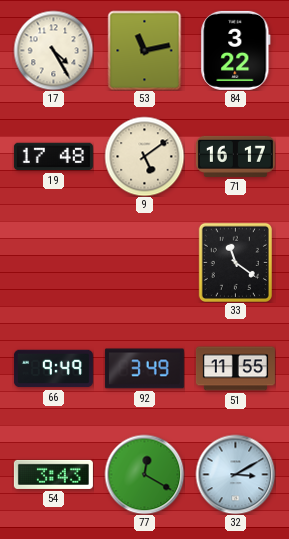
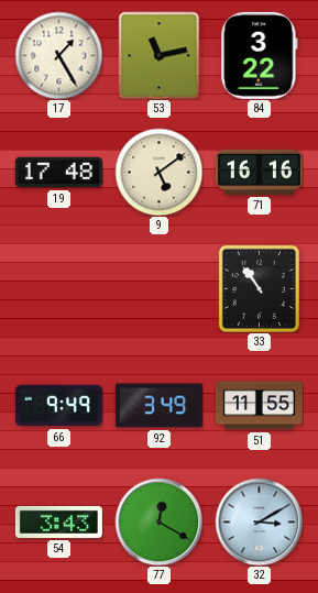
17: 4:25 -> 1:25 (58, 55)
71: 16:17 -> 16:16 (259, 172)
33: 11:21 -> 10:54 (259, 288)
